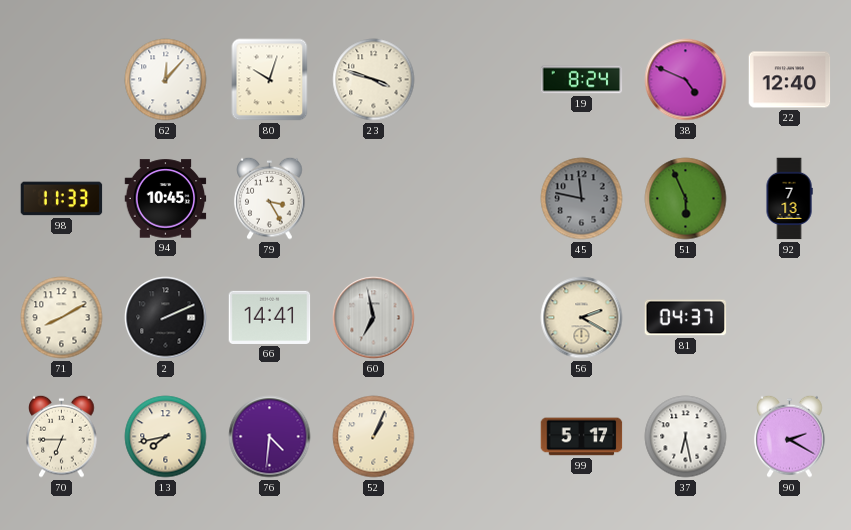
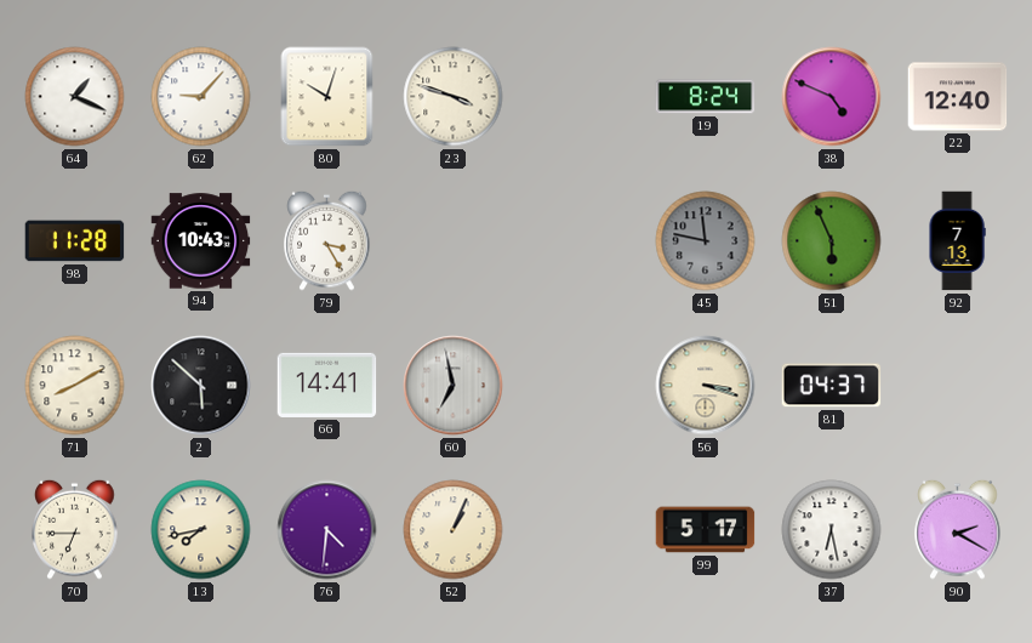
64: none -> 1:19 (75, 97)
62: 12:07 -> 9:07 (201, 97)
98: 11:33 -> 11:28 (75, 241)
94: 10:45 -> 10:43 (201, 241)
2: 2:11 -> 5:52 (201, 386)
56: 2:20 -> 3:18 (706, 386)
